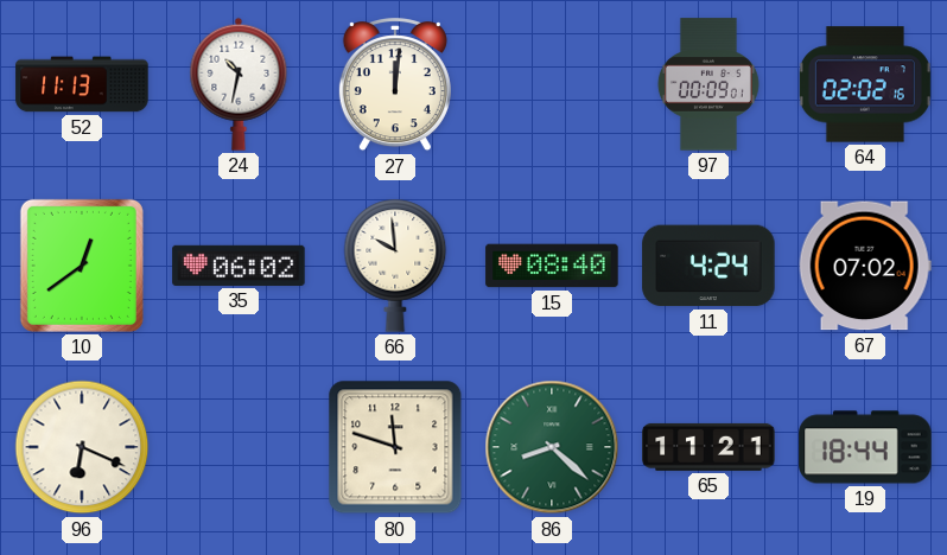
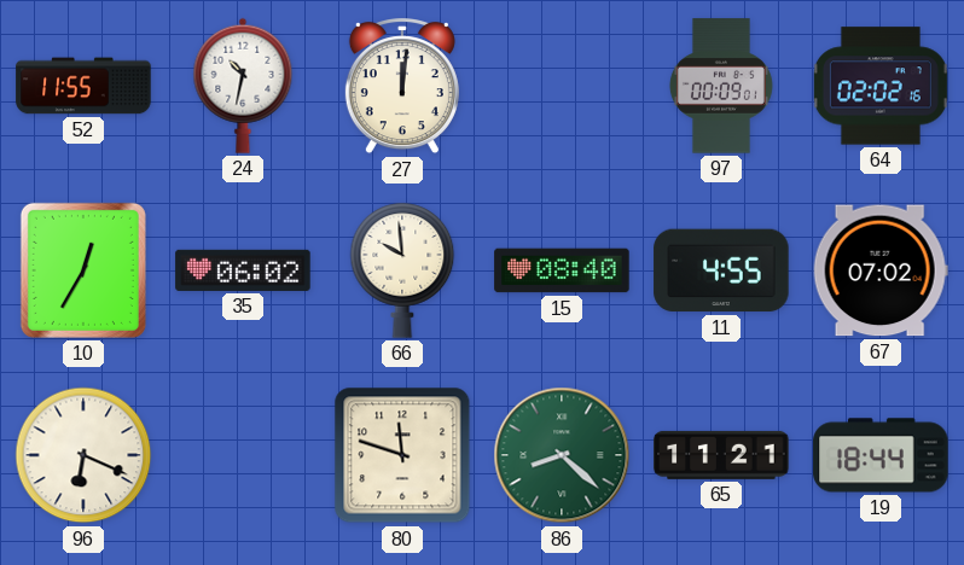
52: 11:13 -> 11:55 (83, 86)
10: 12:39 -> 12:35 (83, 270)
11: 4:24 -> 4:55 (721, 270)
